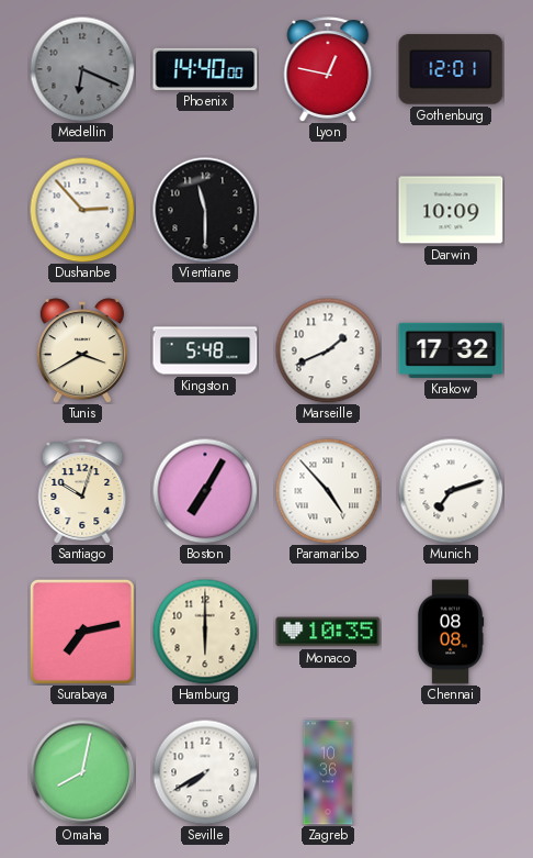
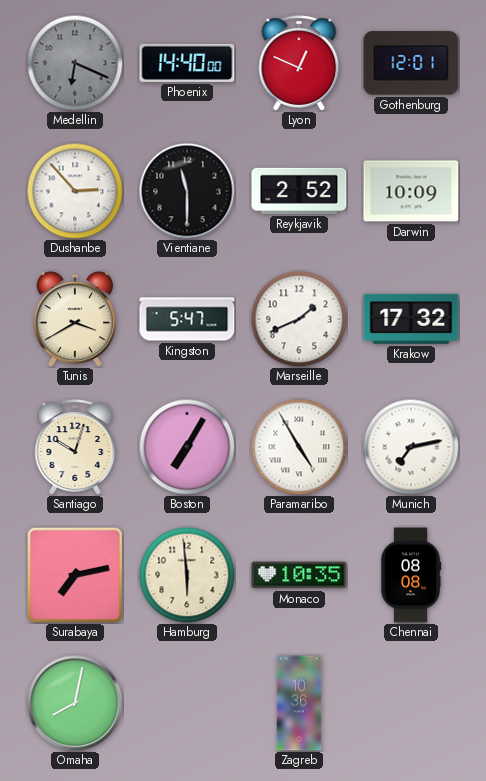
Lyon: 12:47 -> 12:49 (299, 63)
Reykjavik: none -> 2:52 (299, 191)
Kingston: 5:48 -> 5:47 (187, 319)
Paramaribo: 4:53 -> 4:55 (299, 447)
Munich: 7:12 -> 7:13 (411, 447)
Hamburg: 6:00 -> 5:59 (187, 575)
Seville: 7:40 -> none (205, 772)
